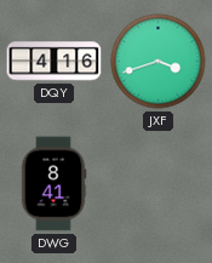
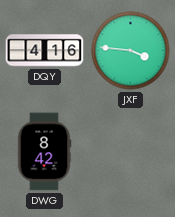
JXF: 3:42 -> 3:46 (131, 51)
DWG: 8:41 -> 8:42 (44, 152)
